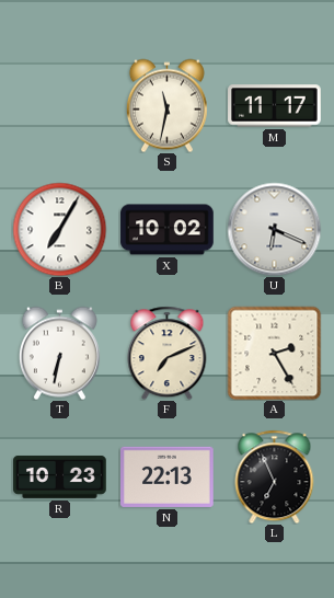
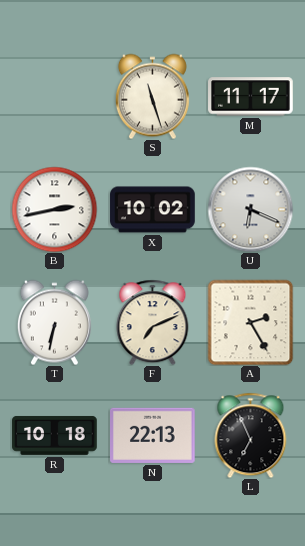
S: 11:32 -> 11:27 (152, 96)
B: 7:05 -> 2:43 (54, 209)
R: 10:23 -> 10:18 (55, 435)
